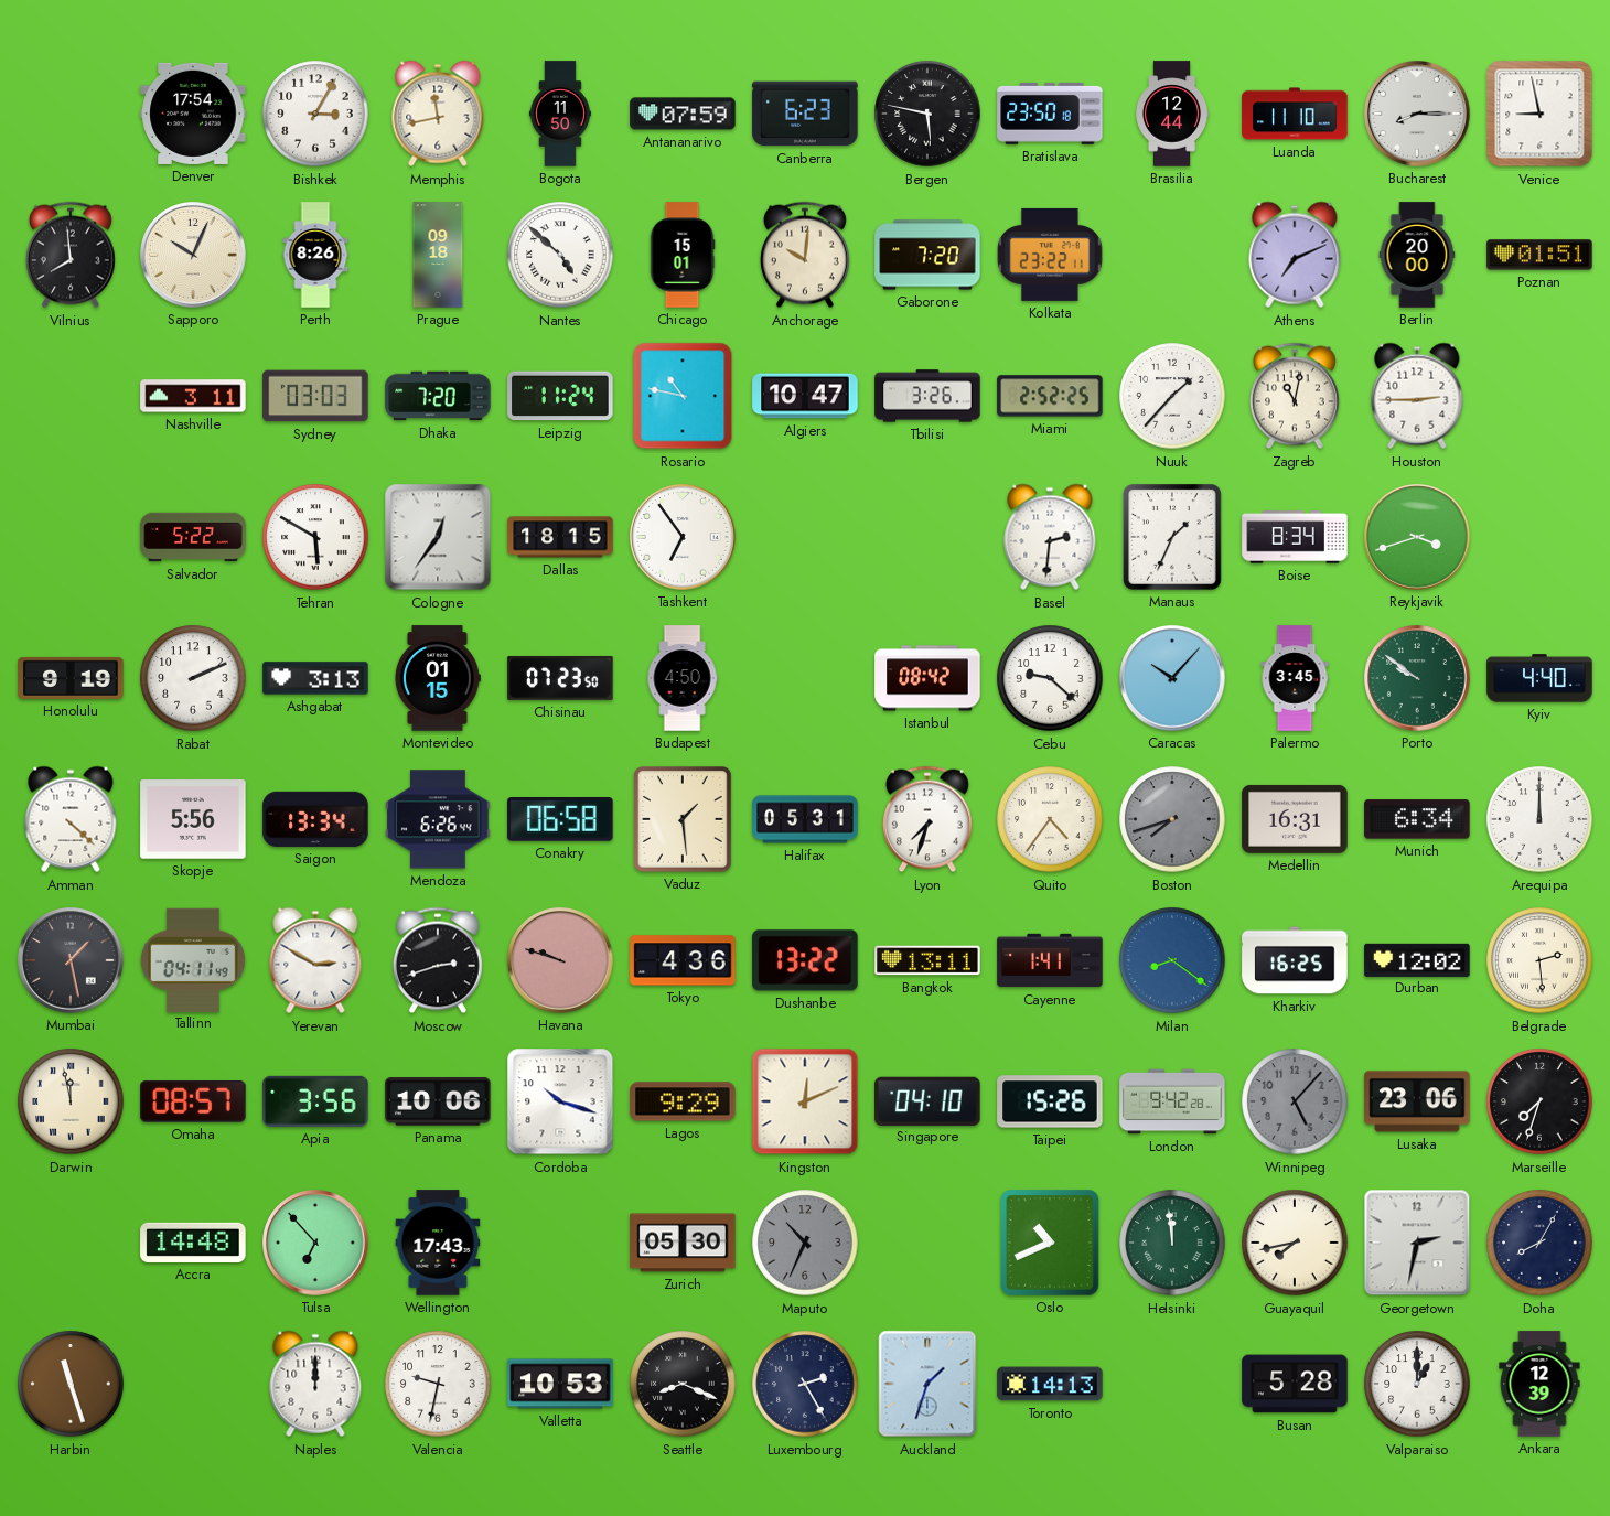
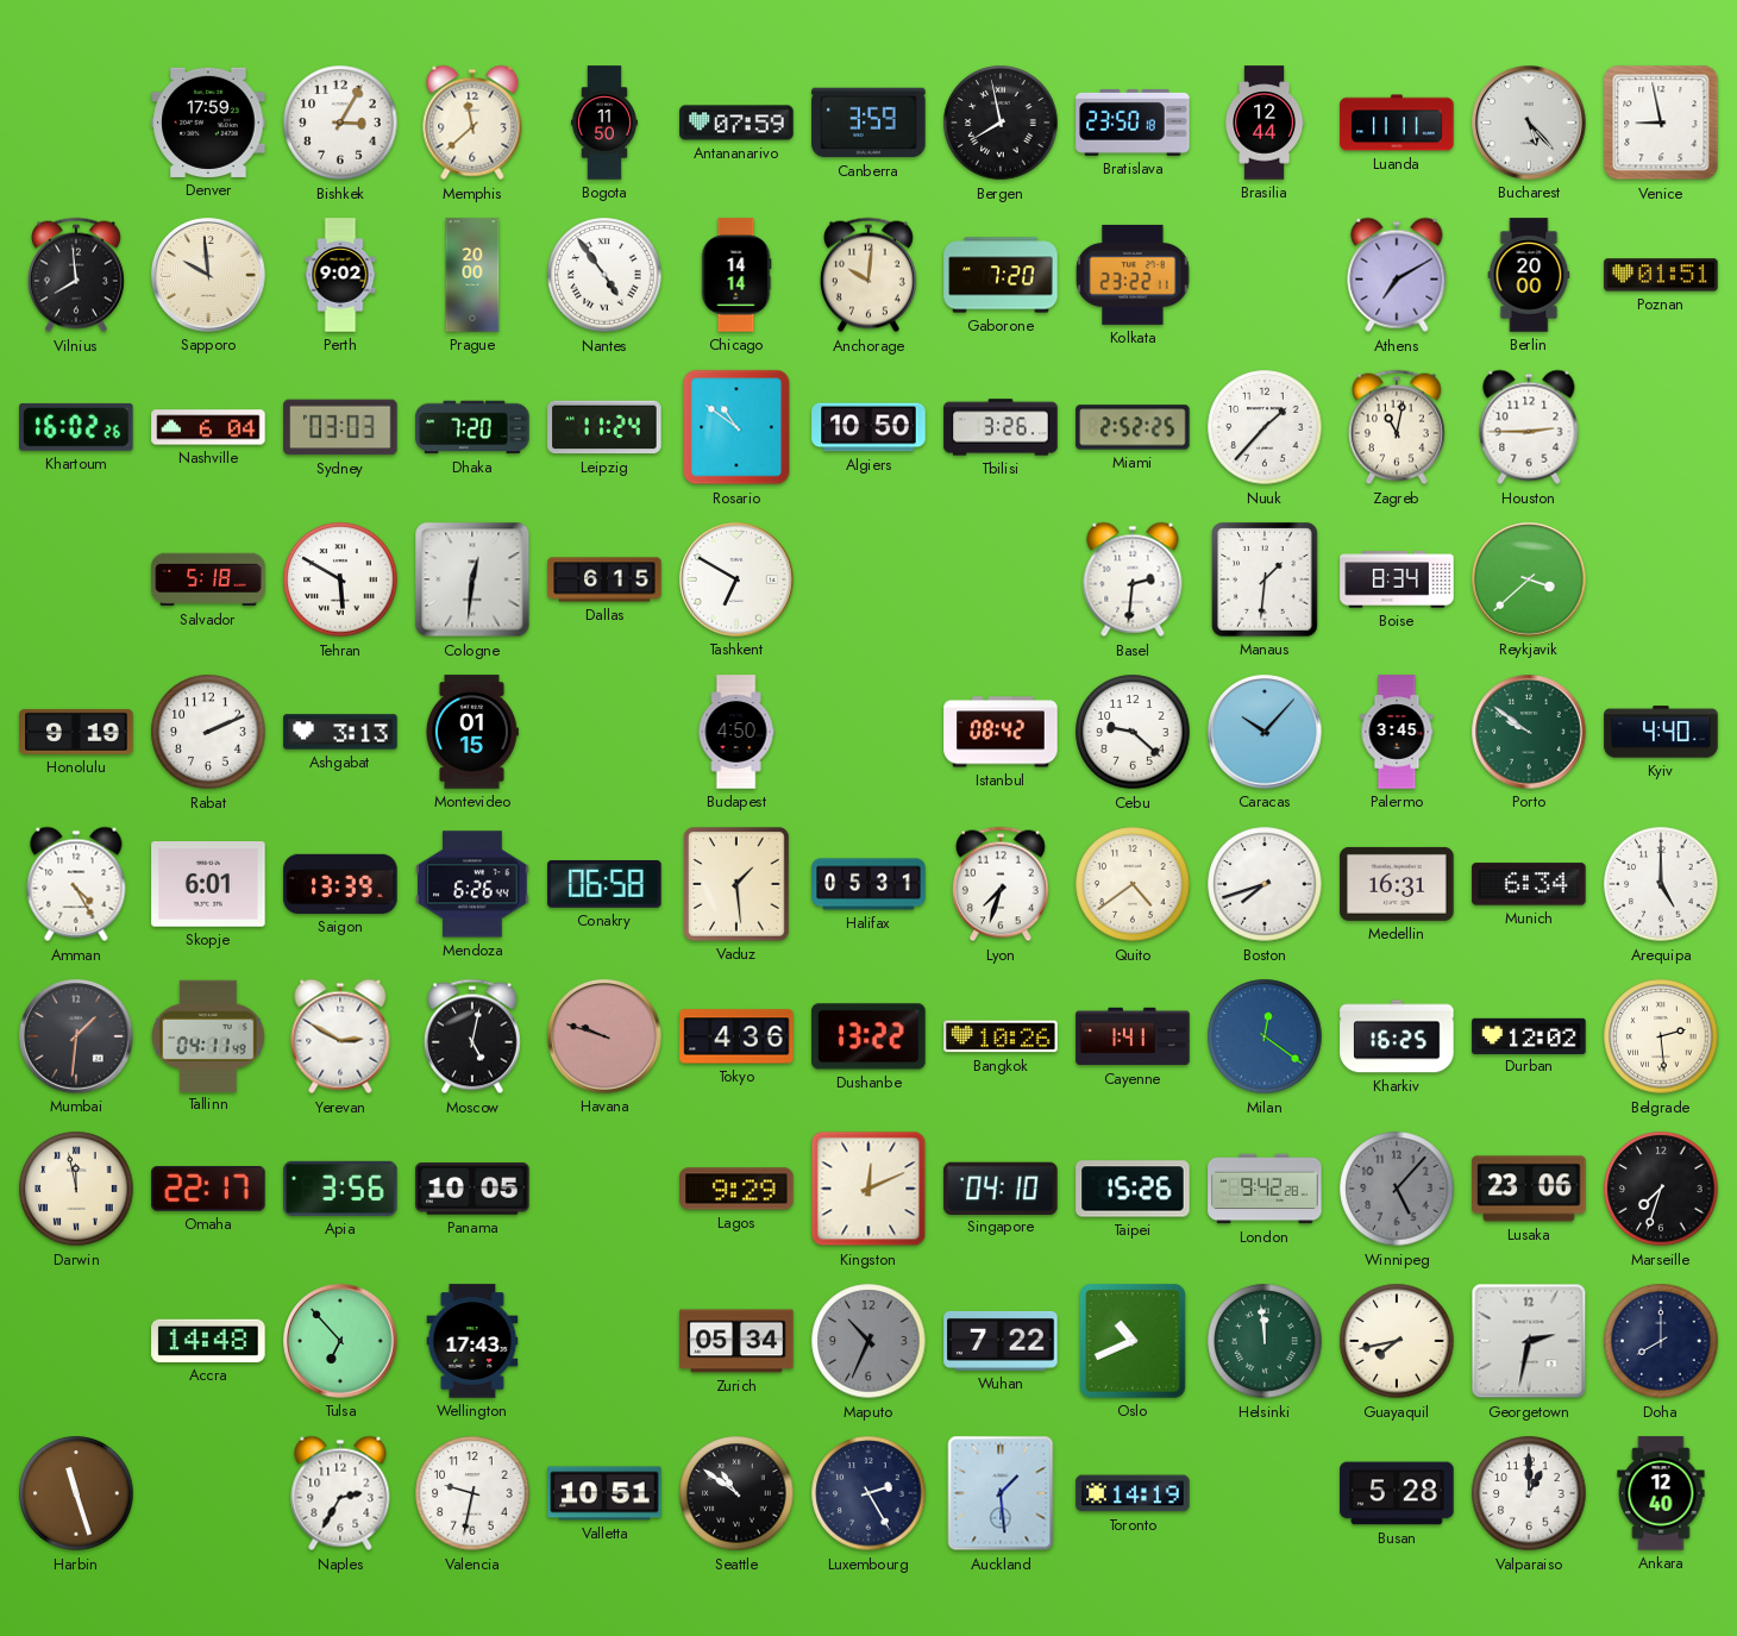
Denver: 17:54 -> 17:59 (208, 123)
Memphis: 11:43 -> 11:38 (472, 123)
Canberra: 6:23 -> 3:59 (868, 123)
Bergen: 5:47 -> 7:58 (1001, 123)
Luanda: 11:10 -> 11:11 (1397, 123)
Bucharest: 8:15 -> 5:23 (1529, 123)
Sapporo: 10:04 -> 9:59 (208, 275)
Perth: 8:26 -> 9:02 (340, 275)
Prague: 09:18 -> 20:00 (472, 275)
Nantes: 4:52 -> 4:54 (604, 275)
Chicago: 15:01 -> 14:14 (736, 275)
Athens: 7:11 -> 7:10 (1397, 275)
Khartoum: none -> 16:02 (76, 427)
Nashville: 3:11 -> 6:04 (208, 427)
Rosario: 10:47 -> 10:51 (736, 427)
Algiers: 10:47 -> 10:50 (868, 427)
Salvador: 5:22 -> 5:18 (208, 579)
Cologne: 12:36 -> 12:31 (472, 579)
Dallas: 18:15 -> 6:15 (604, 579)
Tashkent: 6:54 -> 6:50 (736, 579)
Manaus: 1:34 -> 1:31 (1265, 579)
Reykjavik: 3:42 -> 3:38 (1529, 579)
Chisinau: 07:23 -> none (560, 678)
Amman: 4:22 -> 4:25 (76, 884)
Skopje: 5:56 -> 6:01 (208, 884)
Saigon: 13:34 -> 13:39 (340, 884)
Quito: 4:36 -> 4:39 (1133, 884)
Boston dial: grey -> white (1265, 884)
Arequipa: 12:00 -> 5:00 (1661, 884)
Mumbai: 1:28 -> 1:31 (76, 1036)
Moscow: 2:42 -> 5:02 (472, 1036)
Bangkok: 13:11 -> 10:26 (1001, 1036)
Milan: 8:21 -> 12:21 (1265, 1036)
Omaha: 08:57 -> 22:17 (208, 1189)
Panama: 10:06 -> 10:05 (472, 1189)
Cordoba: 10:18 -> none (560, 1101)
Zurich: 05:30 -> 05:34 (736, 1341)
Wuhan: none -> 7:22 (1001, 1341)
Doha: 8:05 -> 8:00 (1661, 1341)
Naples: 12:00 -> 2:35 (340, 1493)
Valletta: 10:53 -> 10:51 (604, 1493)
Seattle: 8:19 -> 10:51 (736, 1493)
Auckland: 1:33 -> 1:29 (1001, 1493)
Toronto: 14:13 -> 14:19 (1133, 1493)
Ankara: 12:39 -> 12:40 (1661, 1493)
